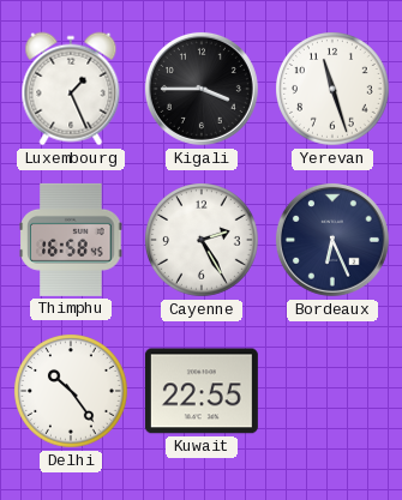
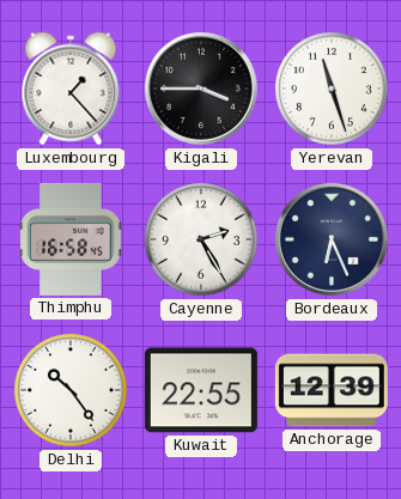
Luxembourg: 1:26 -> 1:23 (71, 89)
Anchorage: none -> 12:39 (332, 390)
